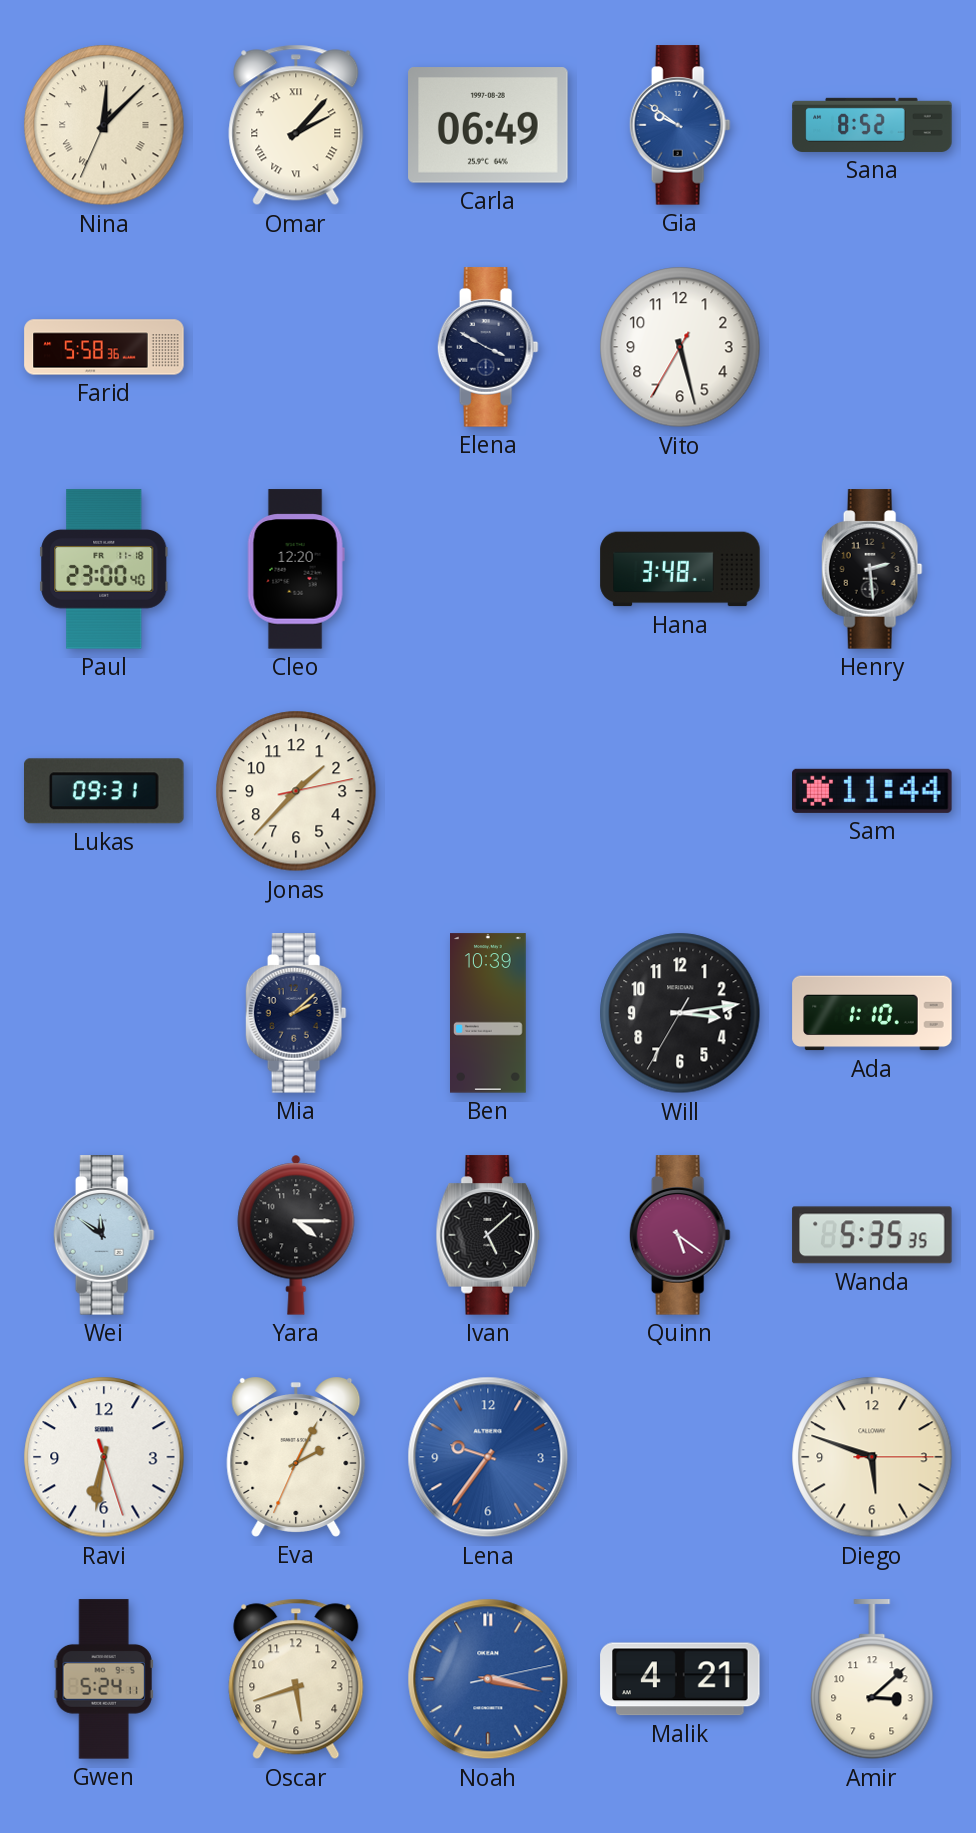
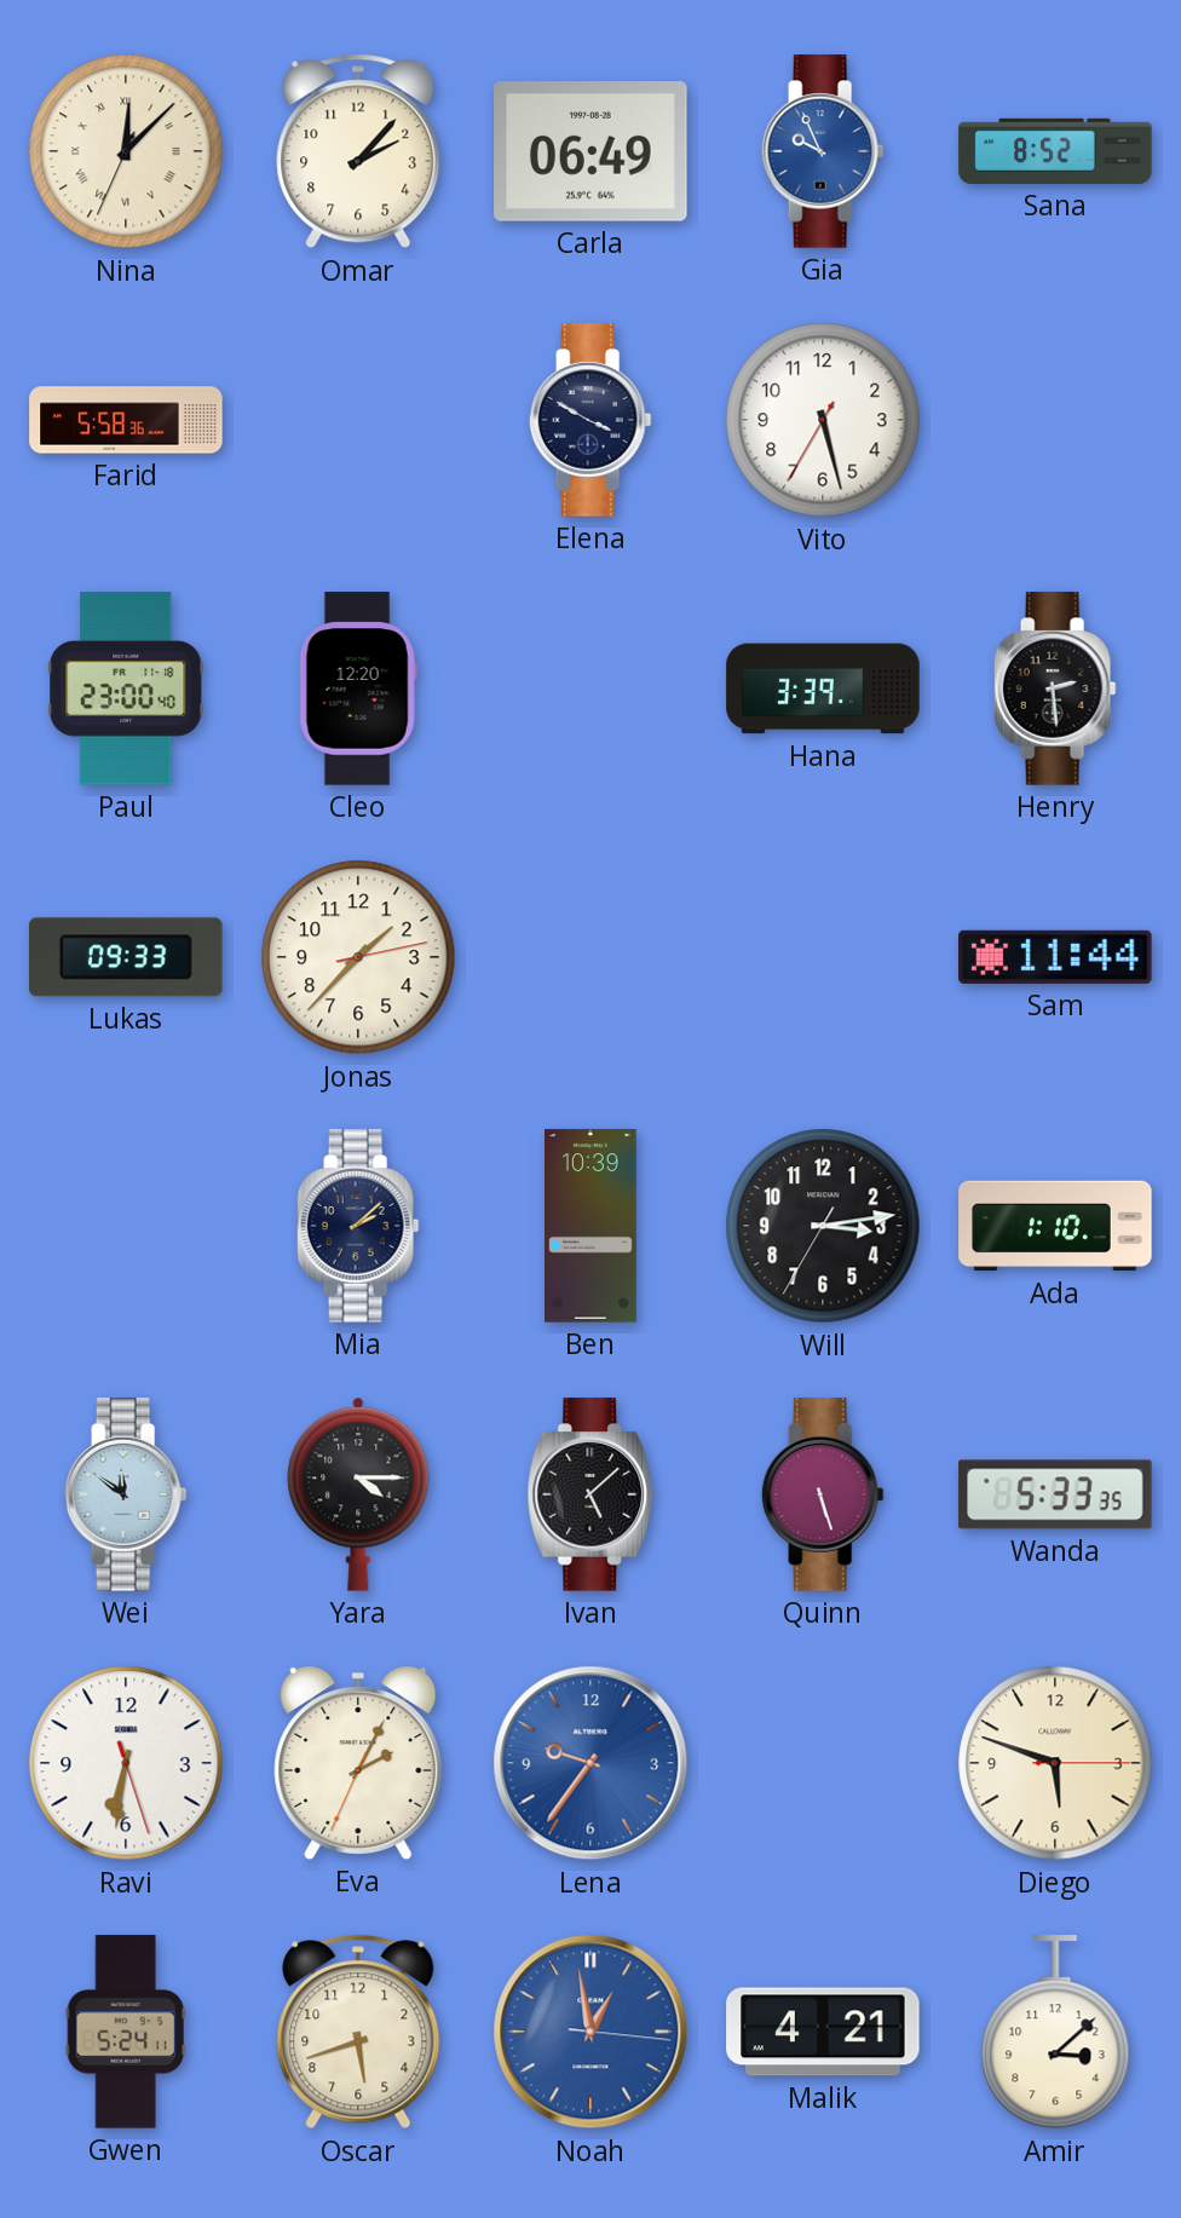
Omar numerals: Roman -> Arabic (358, 151)
Gia: 9:51 -> 9:56 (823, 151)
Hana: 3:48 -> 3:39 (823, 689)
Lukas: 09:31 -> 09:33 (126, 957)
Quinn: 5:21 -> 5:27 (823, 1494)
Wanda: 5:35 -> 5:33 (1055, 1494)
Noah: 3:17 -> 12:58 (590, 2032)
